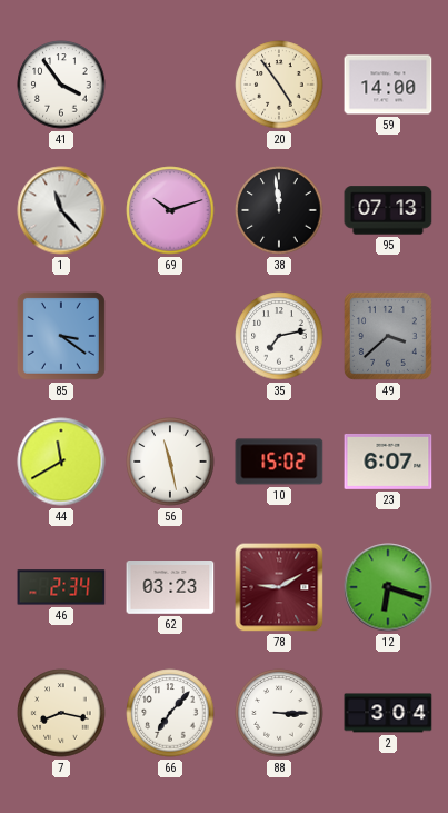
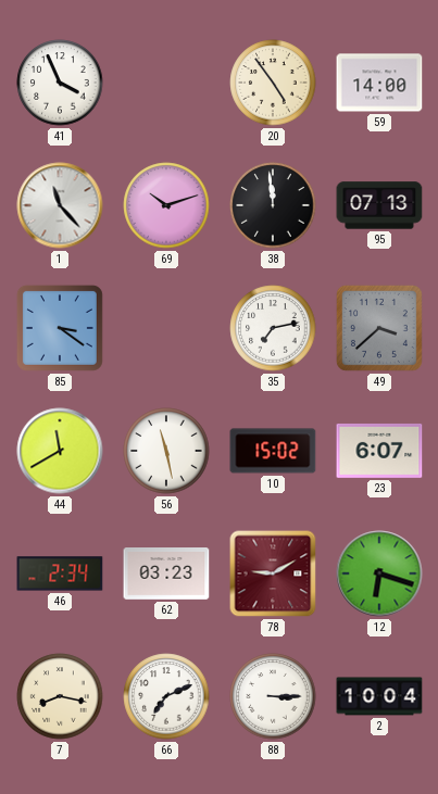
41: 3:54 -> 3:56 (60, 83)
66: 7:07 -> 7:11 (166, 696)
2: 3:04 -> 10:04 (379, 696)
